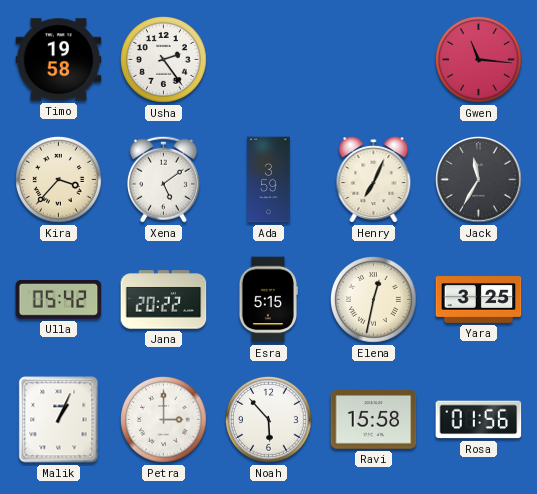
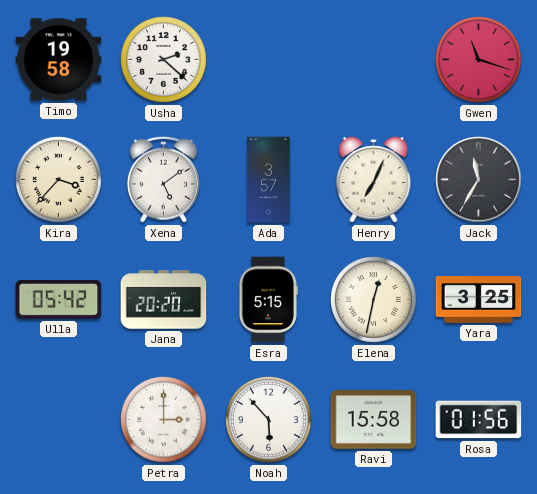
Usha: 2:24 -> 2:22 (164, 60)
Gwen: 11:16 -> 11:18 (479, 60)
Ada: 3:59 -> 3:57 (269, 180)
Jana: 20:22 -> 20:20 (164, 300)
Malik: 1:04 -> none (59, 420)
